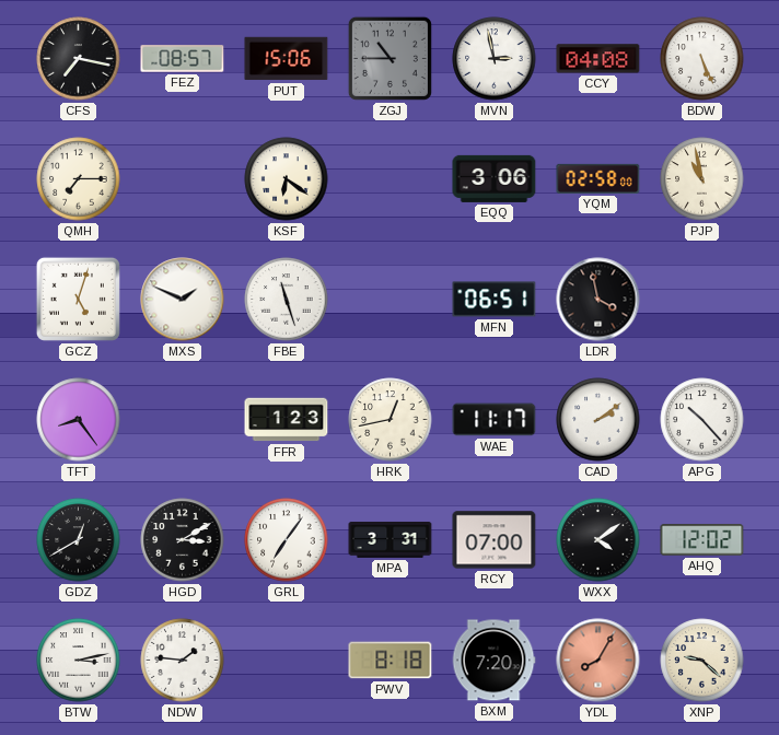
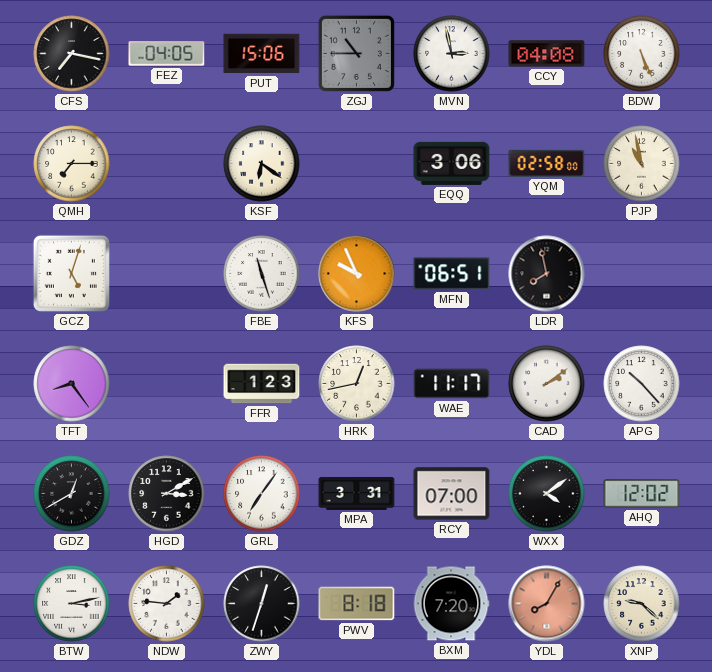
FEZ: 08:57 -> 04:05 (167, 54)
MXS: 1:49 -> none (183, 300)
KFS: none -> 9:56 (357, 274)
LDR: 3:58 -> 7:58 (547, 274)
ZWY: none -> 12:33 (262, 604)
